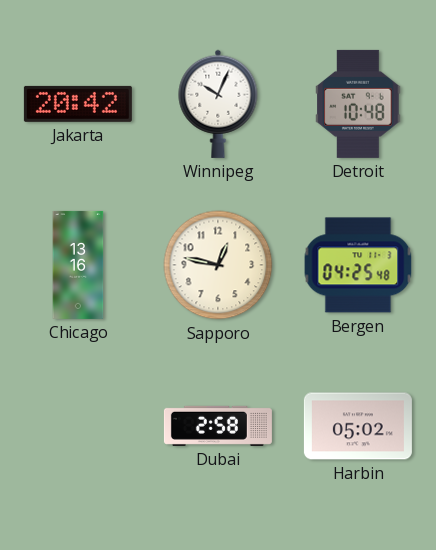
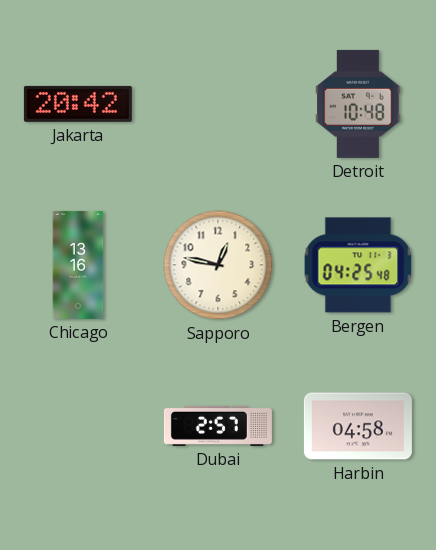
Winnipeg: 10:04 -> none (218, 104)
Dubai: 2:58 -> 2:57 (218, 426)
Harbin: 05:02 -> 04:58 (358, 426)
